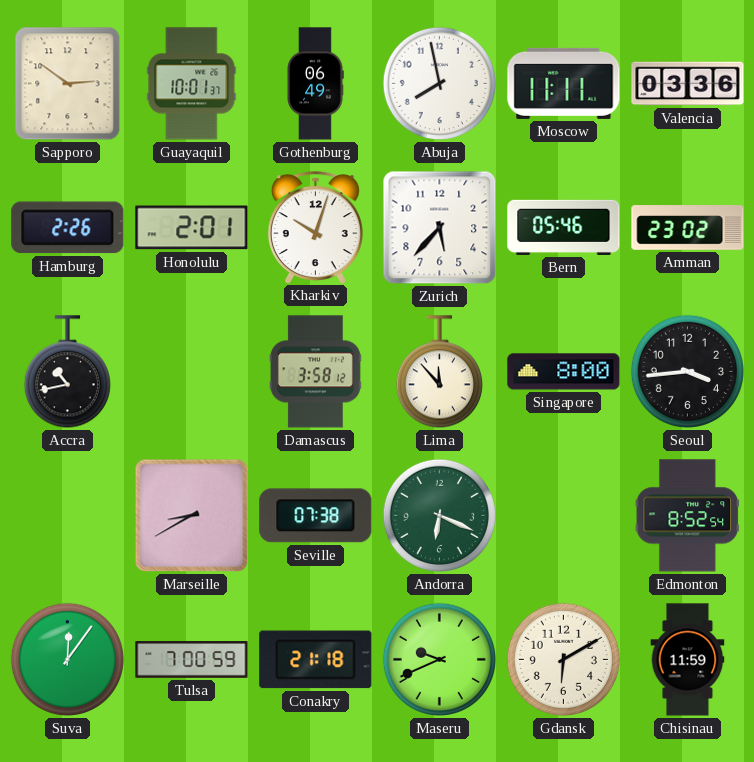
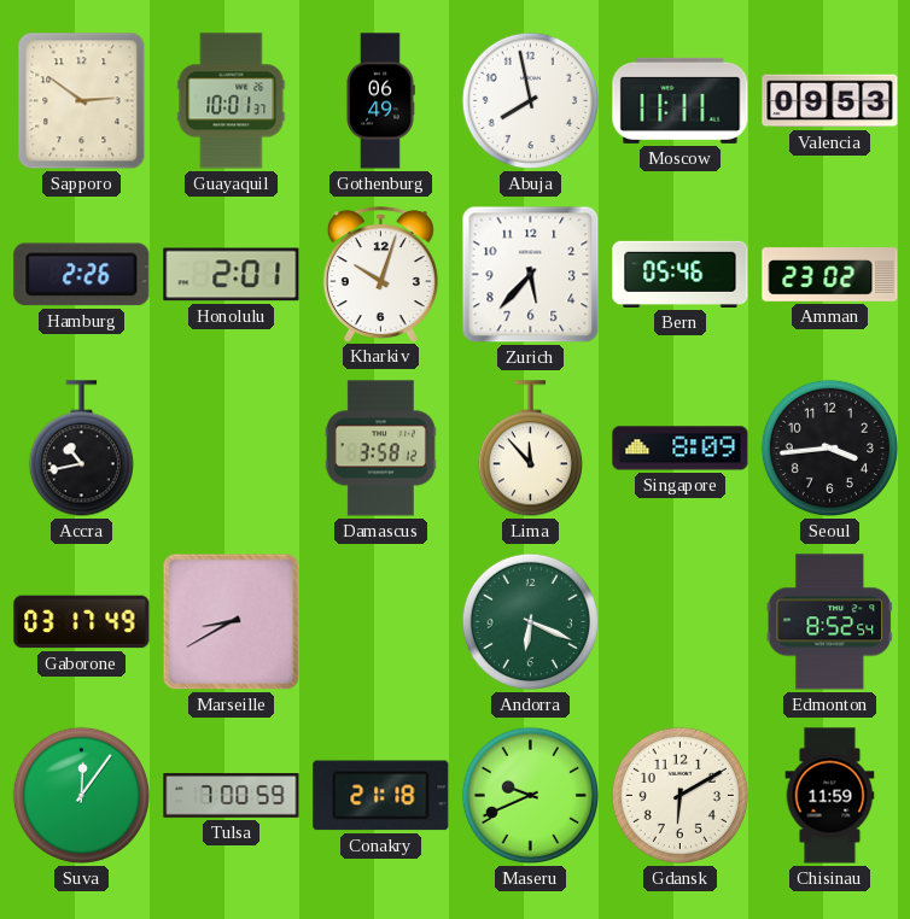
Valencia: 03:36 -> 09:53 (830, 101)
Singapore: 8:00 -> 8:09 (681, 449)
Gaborone: none -> 03:17 (82, 622)
Seville: 07:38 -> none (316, 516)
